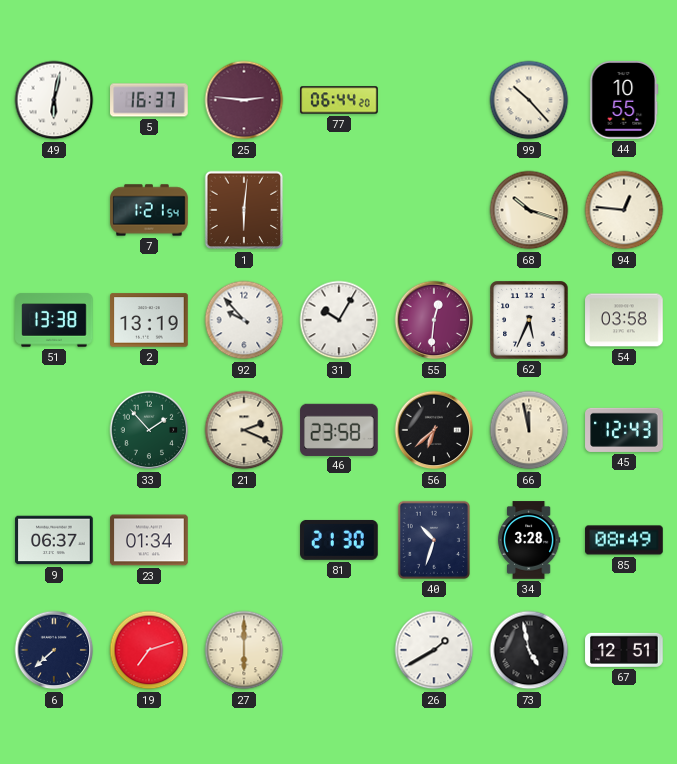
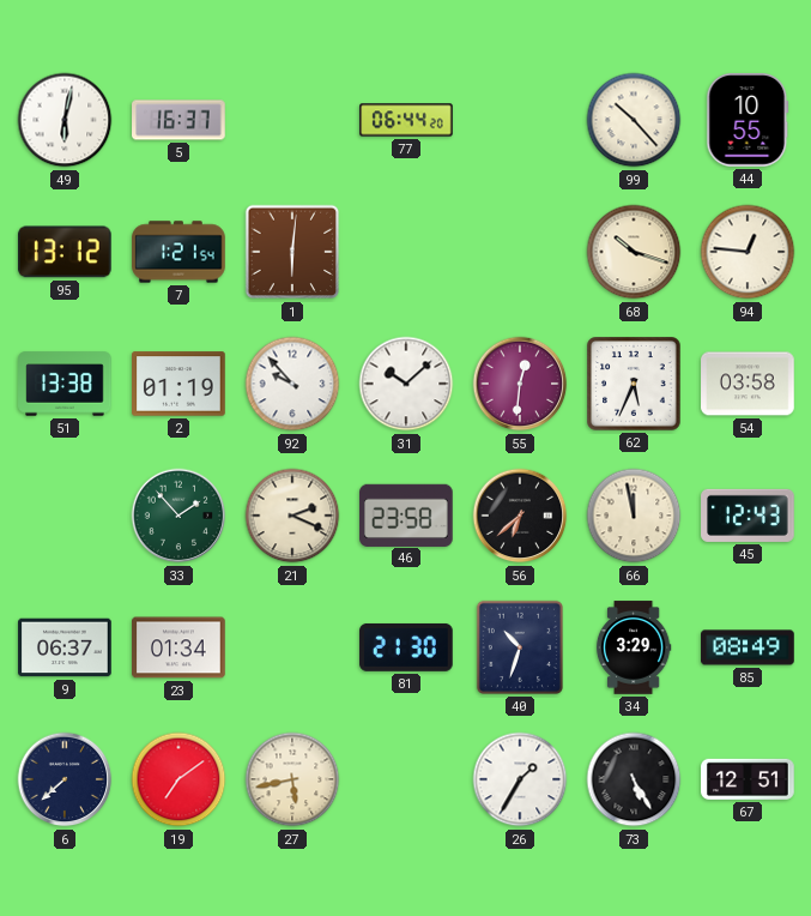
25: 2:46 -> none (244, 100)
95: none -> 13:12 (65, 252)
2: 13:19 -> 01:19 (178, 384)
31: 10:05 -> 10:08 (406, 384)
34: 3:28 -> 3:29 (634, 647)
19: 7:12 -> 7:09 (178, 779)
27: 6:00 -> 5:43 (292, 779)
26: 1:40 -> 1:35 (520, 779)
73: 4:58 -> 5:25 (634, 779)
